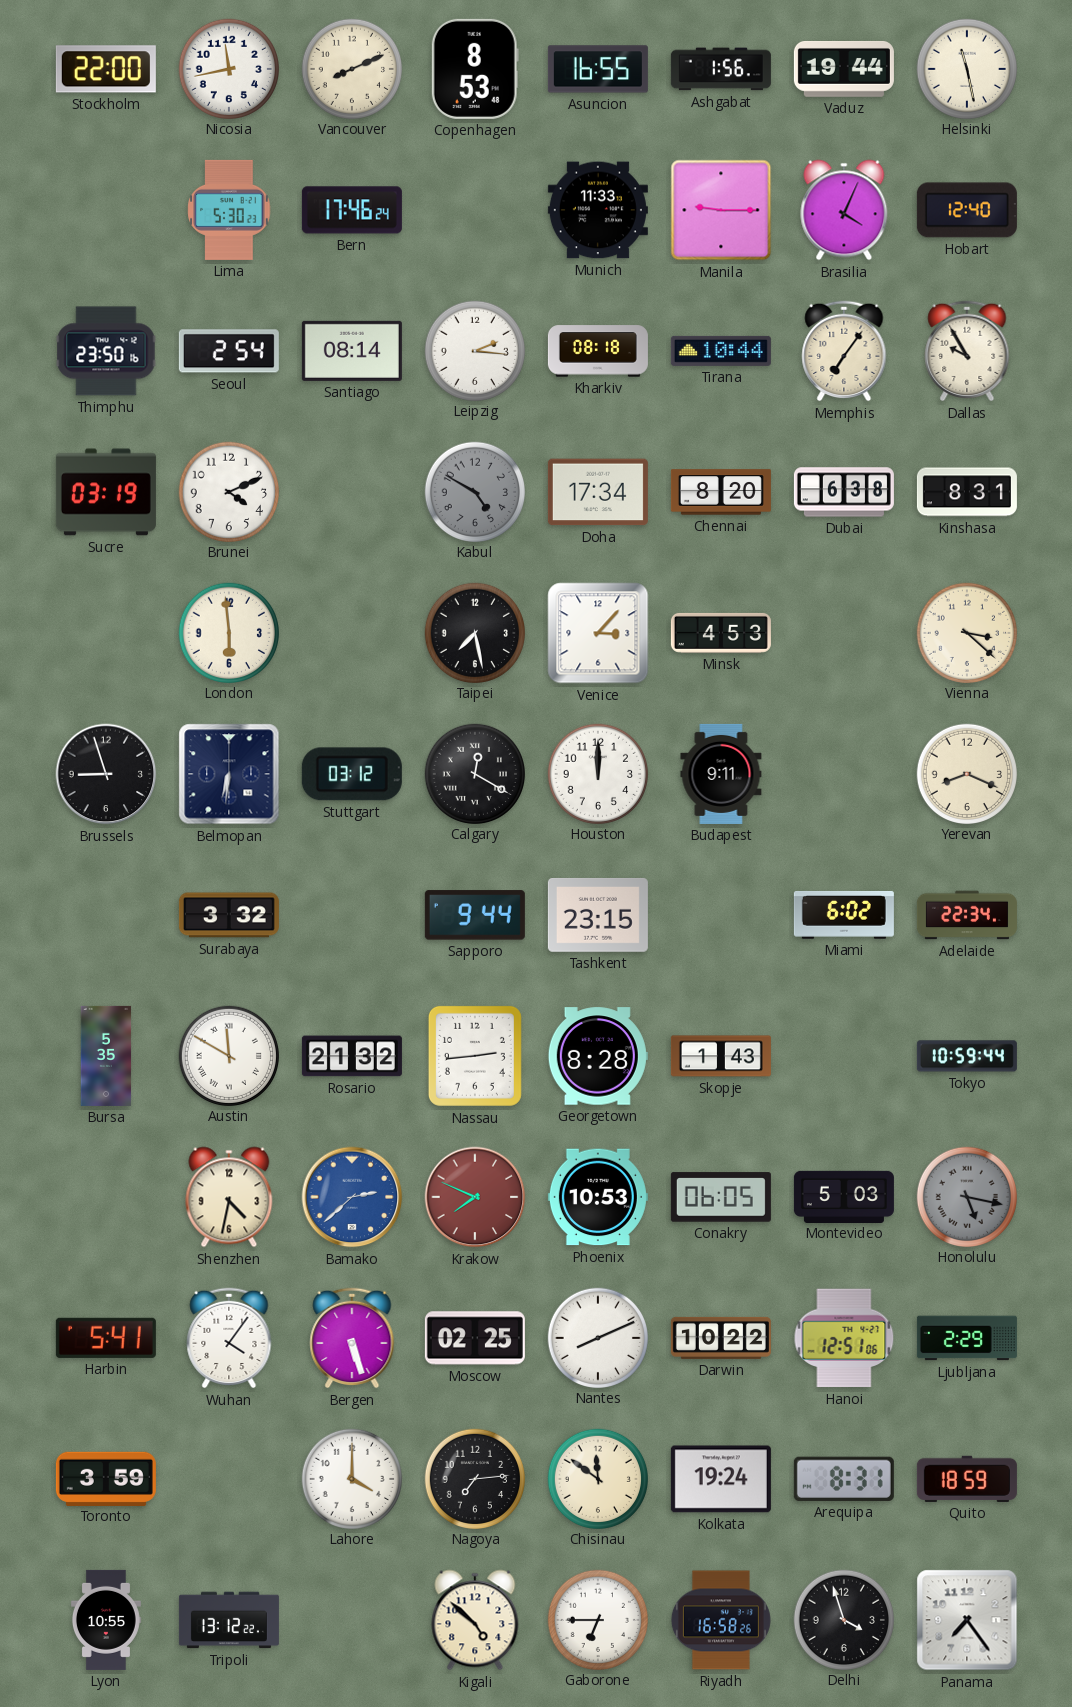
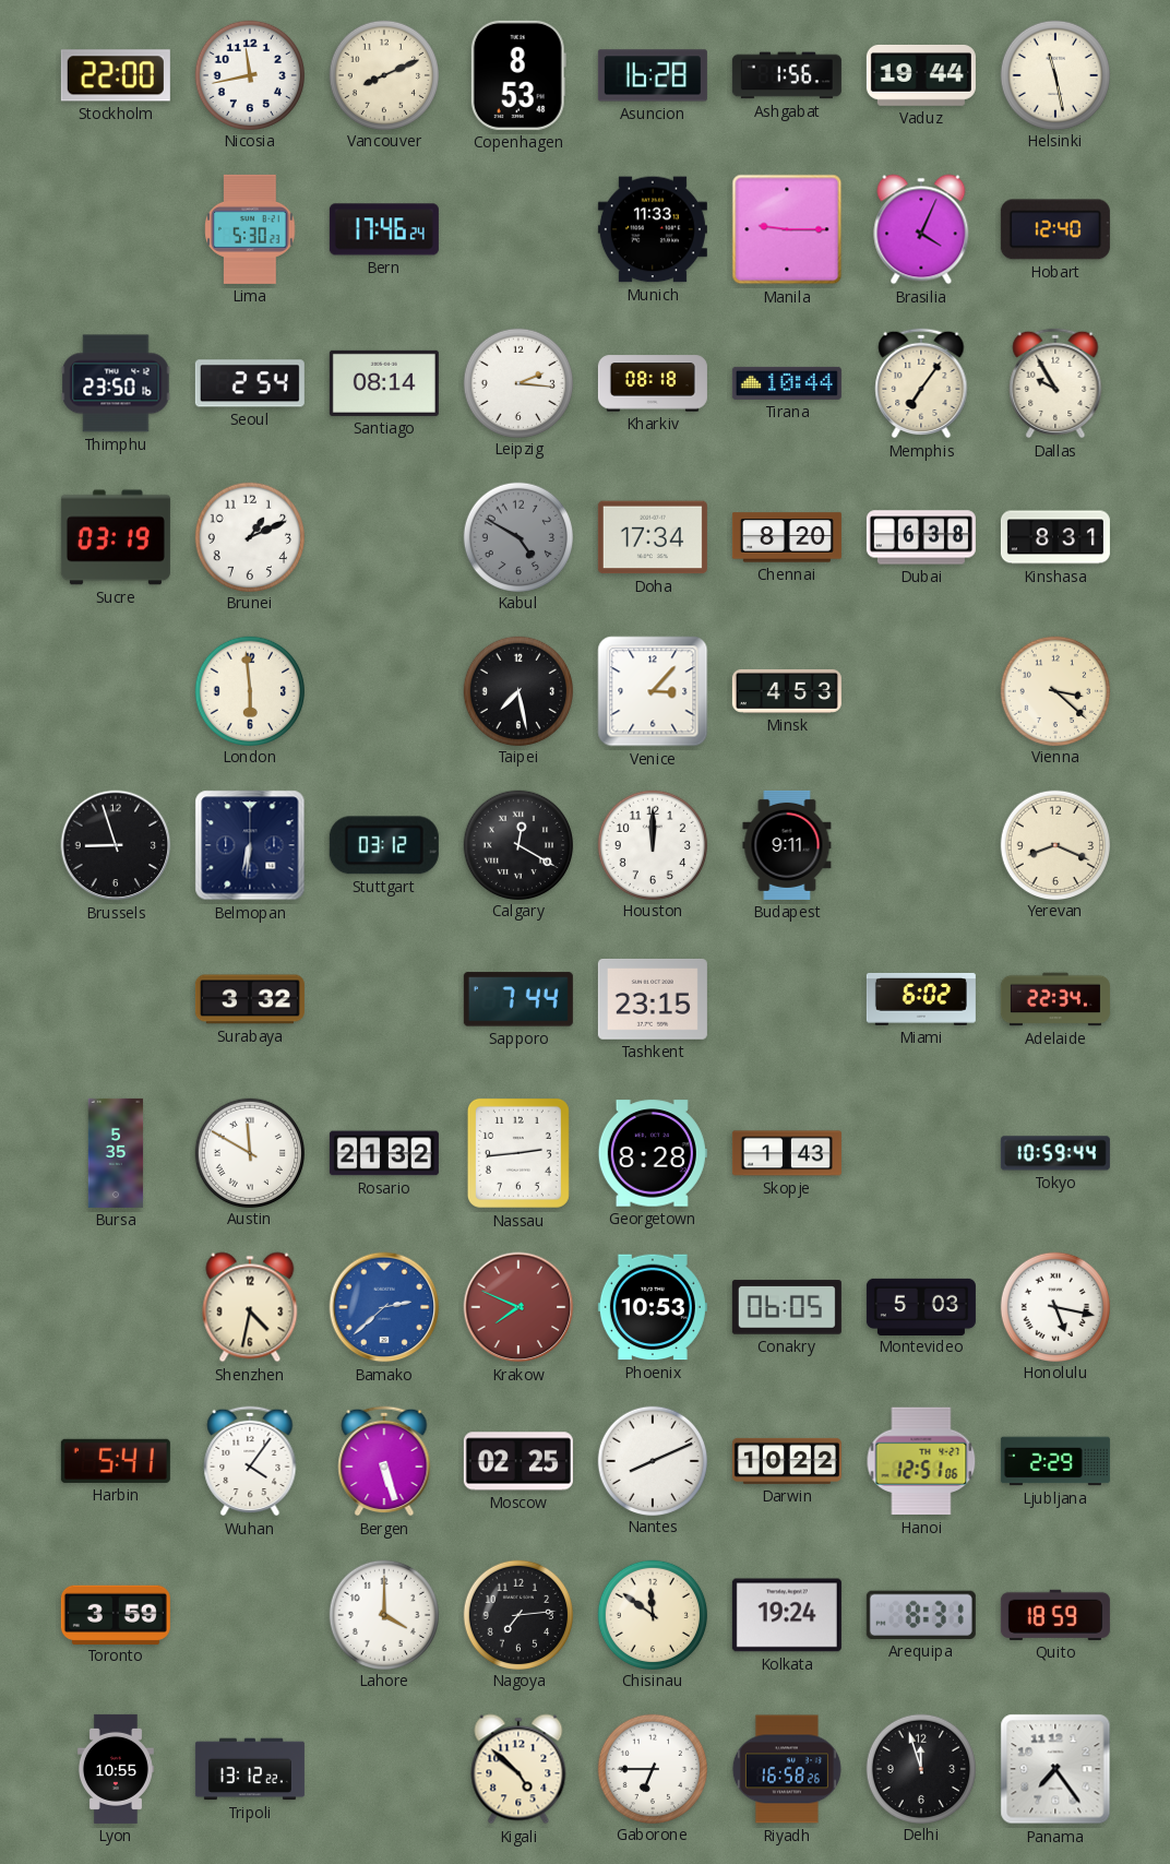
Asuncion: 16:55 -> 16:28 (653, 75)
Brunei: 4:11 -> 1:11 (249, 536)
Sapporo: 9:44 -> 7:44 (518, 999)
Honolulu dial: grey -> white (1054, 1306)
Delhi: 3:57 -> 11:57 (920, 1768)
